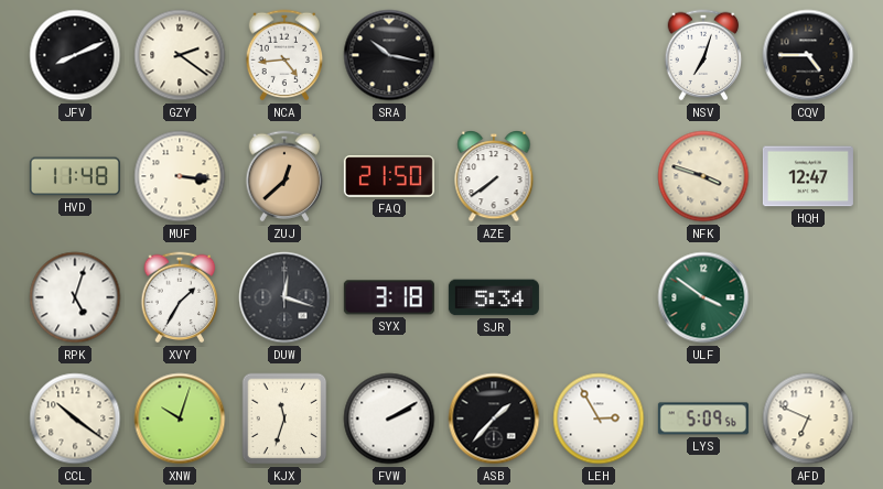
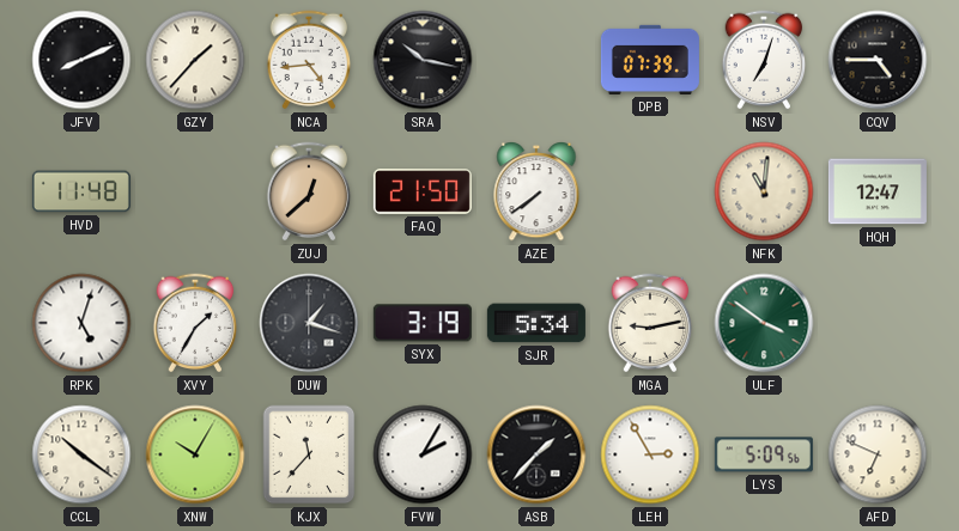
GZY: 2:21 -> 1:37 (195, 60)
DPB: none -> 07:39 (650, 60)
MUF: 3:16 -> none (180, 176)
NFK: 3:48 -> 11:01 (764, 191)
DUW: 12:18 -> 1:18 (309, 323)
SYX: 3:18 -> 3:19 (423, 323)
MGA: none -> 9:13 (650, 323)
XNW: 10:03 -> 10:05 (195, 454)
KJX: 11:33 -> 11:37 (309, 454)
FVW: 2:10 -> 2:05 (423, 454)
